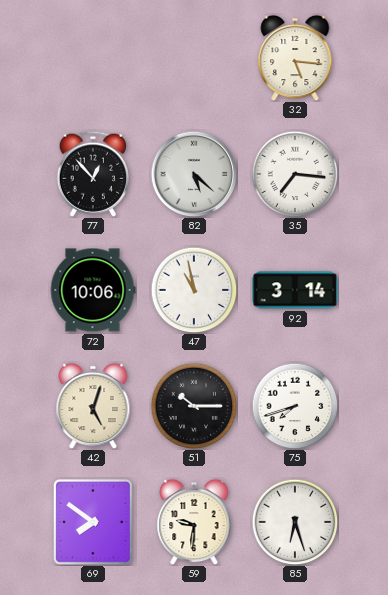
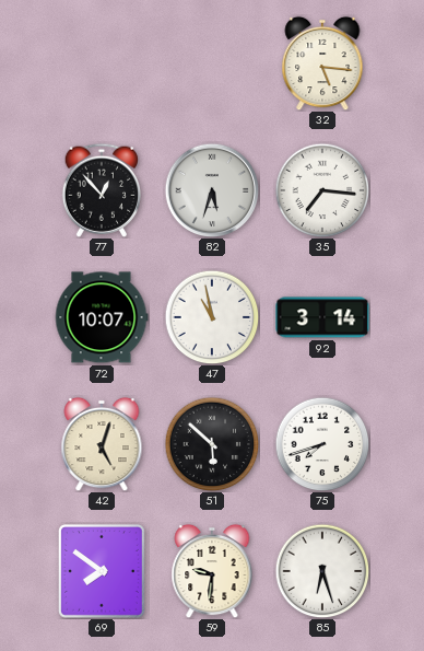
82: 5:22 -> 5:33 (212, 190)
72: 10:06 -> 10:07 (102, 317)
51: 10:15 -> 5:52 (212, 444)
